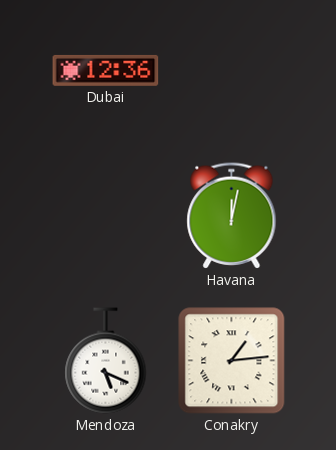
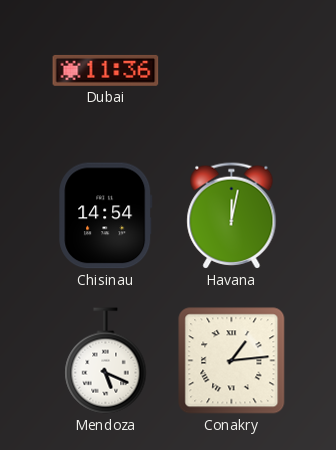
Dubai: 12:36 -> 11:36 (106, 70)
Chisinau: none -> 14:54 (106, 216)
